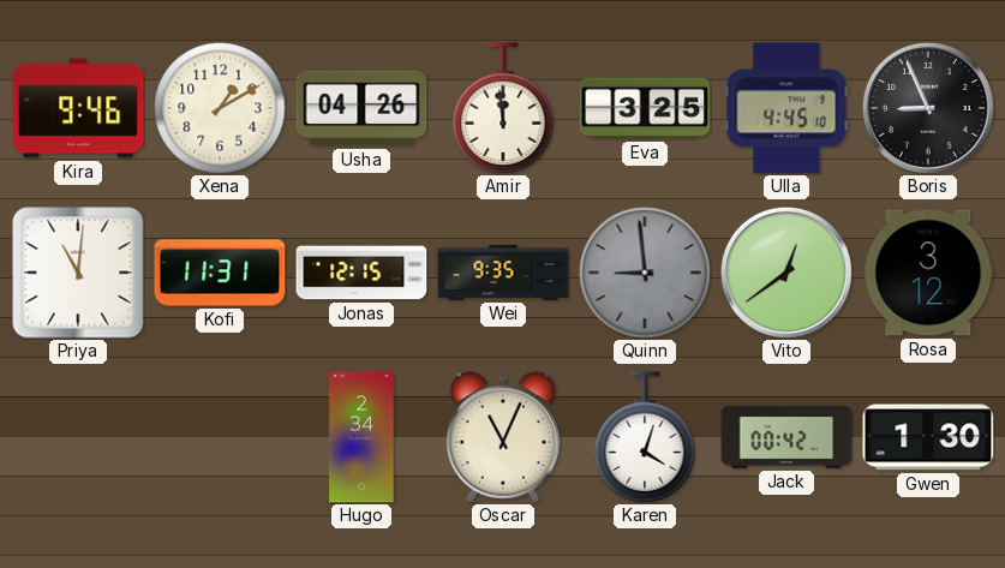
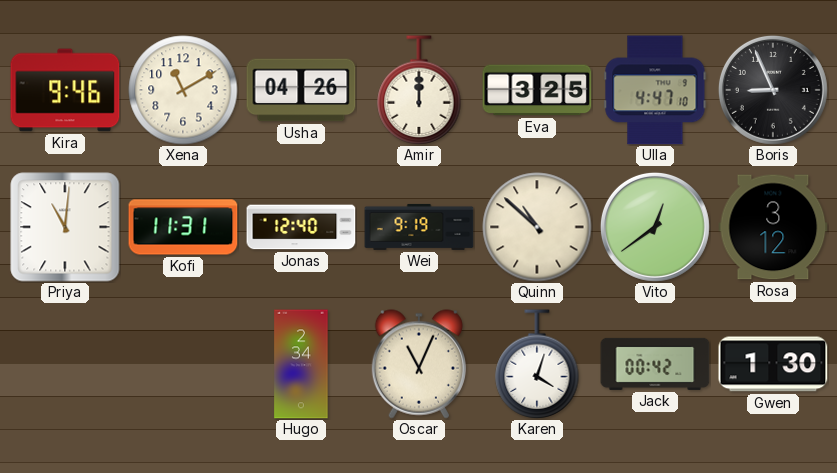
Xena: 1:10 -> 11:10 (183, 90)
Amir: 11:59 -> 12:00 (419, 90)
Ulla: 4:45 -> 4:47 (655, 90)
Jonas: 12:15 -> 12:40 (301, 227)
Wei: 9:35 -> 9:19 (419, 227)
Quinn: 8:59 -> 10:52 (537, 227)
Quinn dial: grey -> cream (537, 227)
